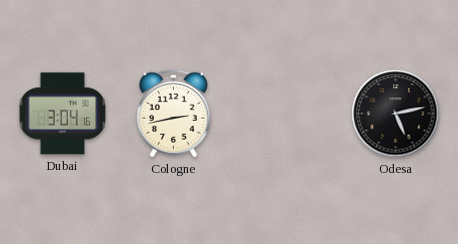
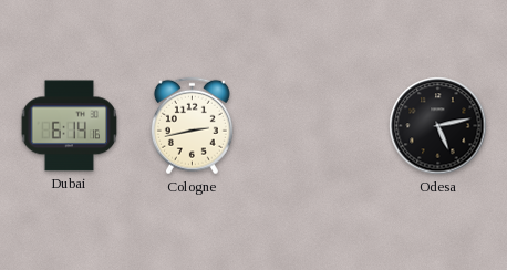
Dubai: 3:04 -> 6:14 (70, 126)
